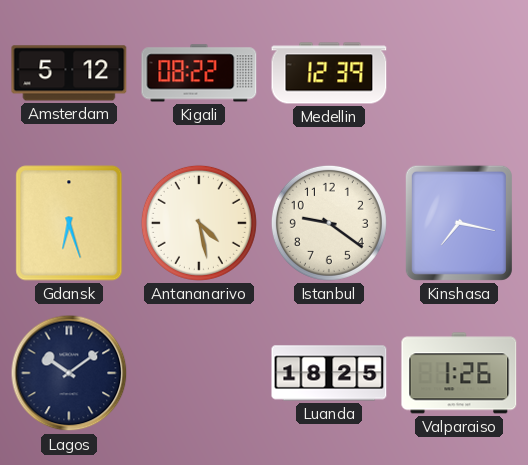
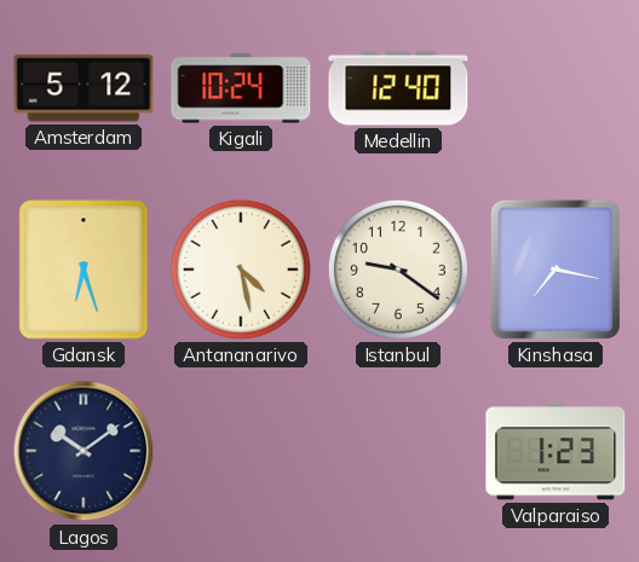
Kigali: 08:22 -> 10:24 (241, 88)
Medellin: 12:39 -> 12:40 (398, 88)
Luanda: 18:25 -> none (329, 373)
Valparaiso: 1:26 -> 1:23 (555, 451)
